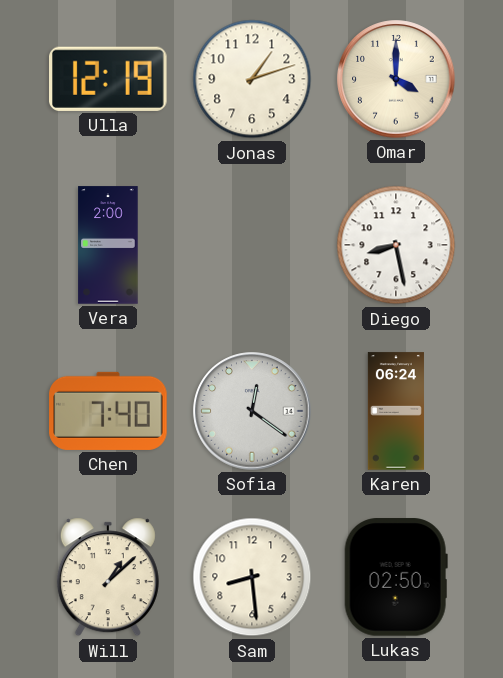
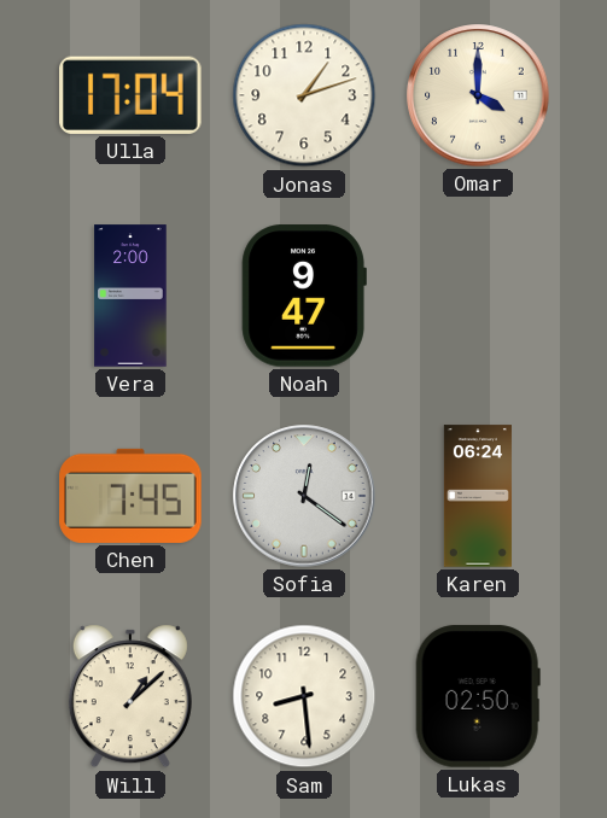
Ulla: 12:19 -> 17:04 (132, 95)
Noah: none -> 9:47 (304, 296)
Diego: 8:28 -> none (396, 245)
Chen: 7:40 -> 7:45 (130, 496)
